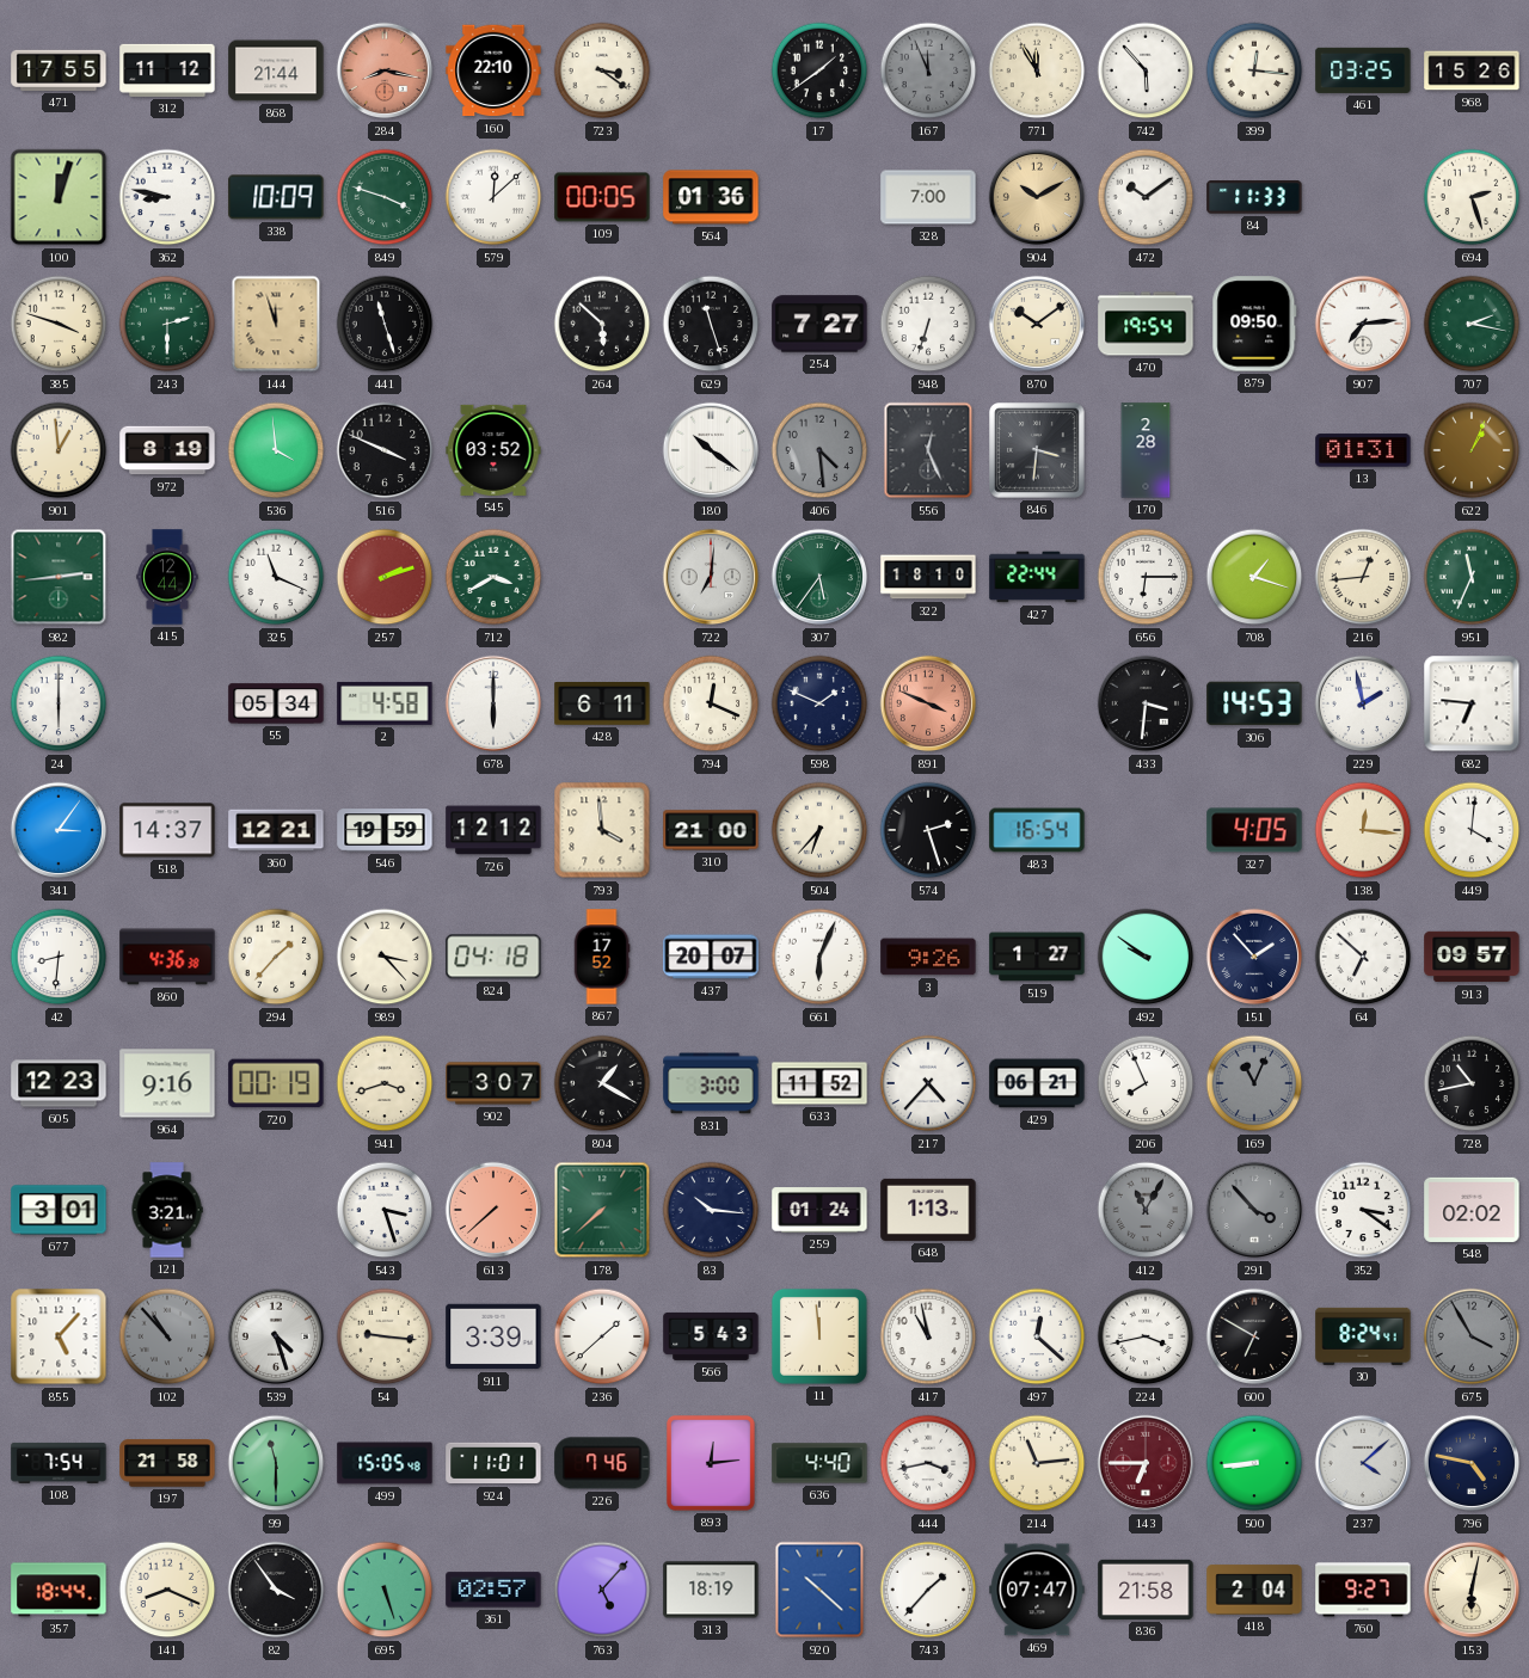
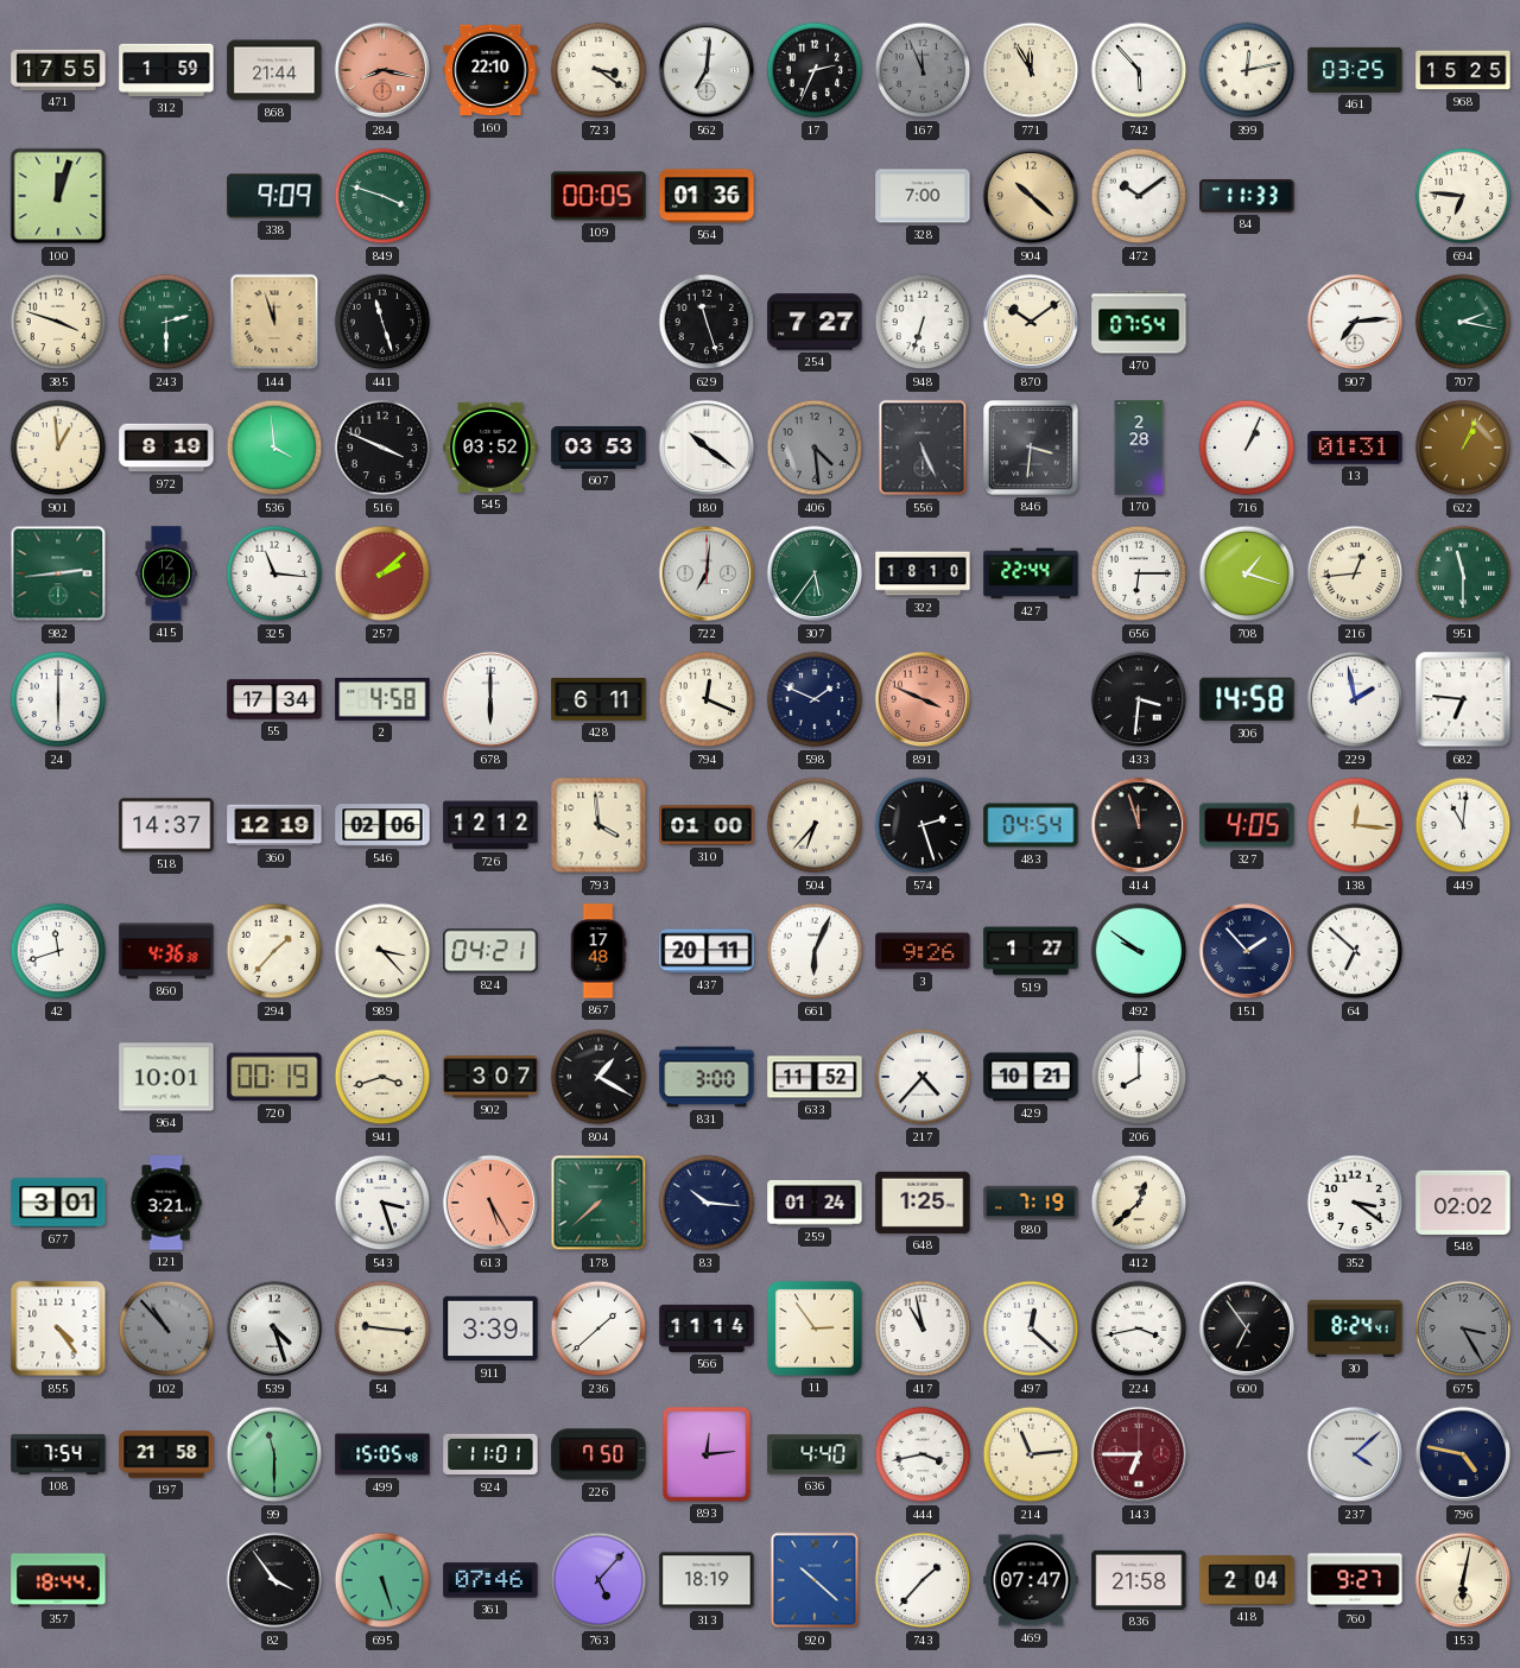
312: 11:12 -> 1:59 (166, 70)
562: none -> 7:01 (707, 70)
17: 1:39 -> 2:34 (815, 70)
399: 12:16 -> 12:13 (1247, 70)
968: 15:26 -> 15:25 (1463, 70)
362: 8:47 -> none (167, 197)
338: 10:09 -> 9:09 (274, 196)
579: 12:08 -> none (493, 197)
904: 10:10 -> 10:22 (1031, 196)
694: 2:27 -> 6:46 (1463, 196)
264: 5:52 -> none (602, 324)
470: 19:54 -> 07:54 (1139, 322)
879: 09:50 -> none (1254, 324)
607: none -> 03:53 (598, 449)
556: 12:26 -> 5:26 (923, 448)
716: none -> 1:04 (1247, 448)
325: 11:19 -> 11:16 (274, 573)
257: 2:12 -> 2:08 (382, 573)
712: 3:40 -> none (493, 577)
951: 11:34 -> 11:30 (1463, 573)
55: 05:34 -> 17:34 (274, 699)
306: 14:53 -> 14:58 (1247, 699)
341: 3:06 -> none (59, 830)
360: 12:21 -> 12:19 (274, 825)
546: 19:59 -> 02:06 (382, 825)
310: 21:00 -> 01:00 (707, 825)
483: 16:54 -> 04:54 (1031, 825)
414: none -> 11:57 (1139, 825)
449: 4:01 -> 11:01 (1463, 825)
42: 8:31 -> 11:42 (58, 951)
824: 04:18 -> 04:21 (490, 951)
867: 17:52 -> 17:48 (598, 951)
437: 20:07 -> 20:11 (707, 951)
913: 09:57 -> none (1472, 957)
605: 12:23 -> none (59, 1083)
964: 9:16 -> 10:01 (166, 1077)
429: 06:21 -> 10:21 (1031, 1077)
206: 7:56 -> 8:00 (1139, 1077)
169: 11:04 -> none (1254, 1083)
728: 10:43 -> none (1472, 1083)
613: 7:38 -> 5:25 (490, 1203)
648: 1:13 -> 1:25 (923, 1203)
880: none -> 7:19 (1031, 1201)
412: 11:05 -> 12:38 (1139, 1203)
412 dial: grey -> cream (1139, 1203)
291: 3:53 -> none (1254, 1210)
855: 5:07 -> 4:24 (58, 1328)
566: 5:43 -> 11:14 (707, 1328)
11: 11:59 -> 2:54 (815, 1328)
600: 6:50 -> 6:54 (1247, 1328)
675: 3:55 -> 3:25 (1463, 1328)
226: 7:46 -> 7:50 (598, 1454)
500: 8:44 -> none (1254, 1463)
141: 8:19 -> none (167, 1590)
361: 02:57 -> 07:46 (490, 1580)
